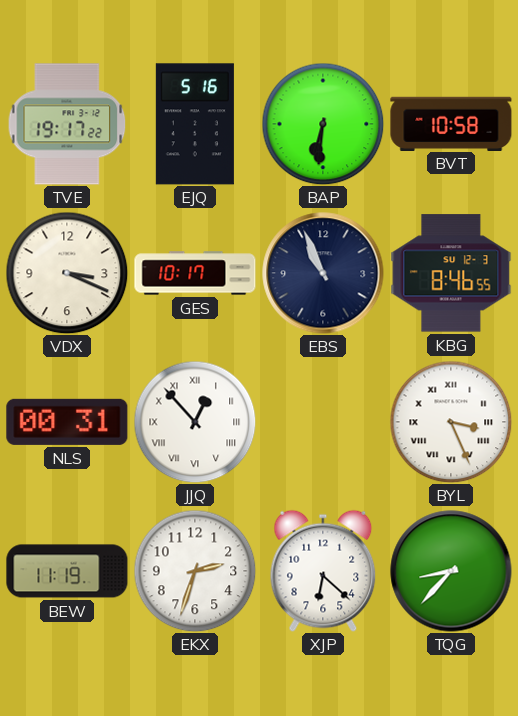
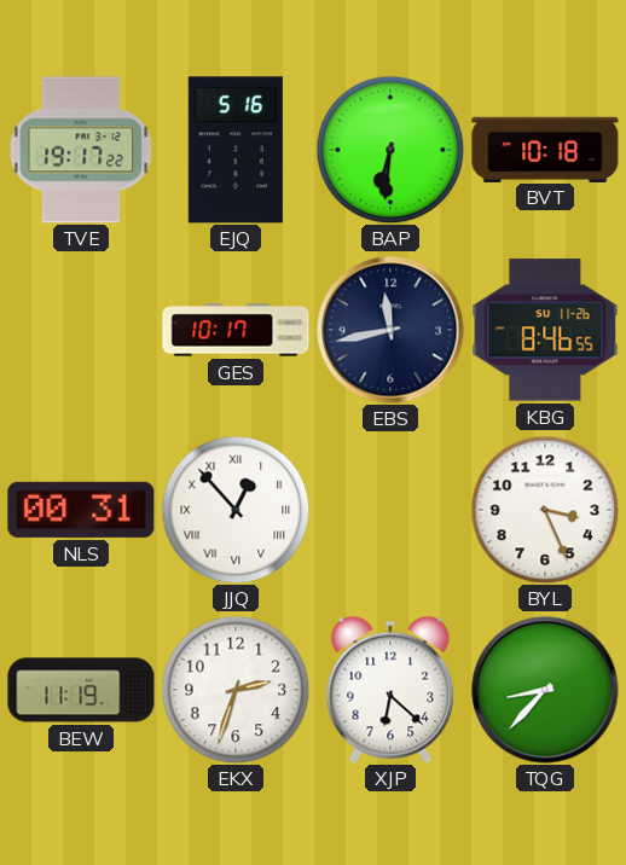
BVT: 10:58 -> 10:18 (545, 149)
VDX: 3:19 -> none (67, 273)
EBS: 10:56 -> 11:43 (390, 330)
KBG date: SU 12-3 -> SU 11-26 (545, 330)
BYL numerals: Roman -> Arabic (545, 510)
